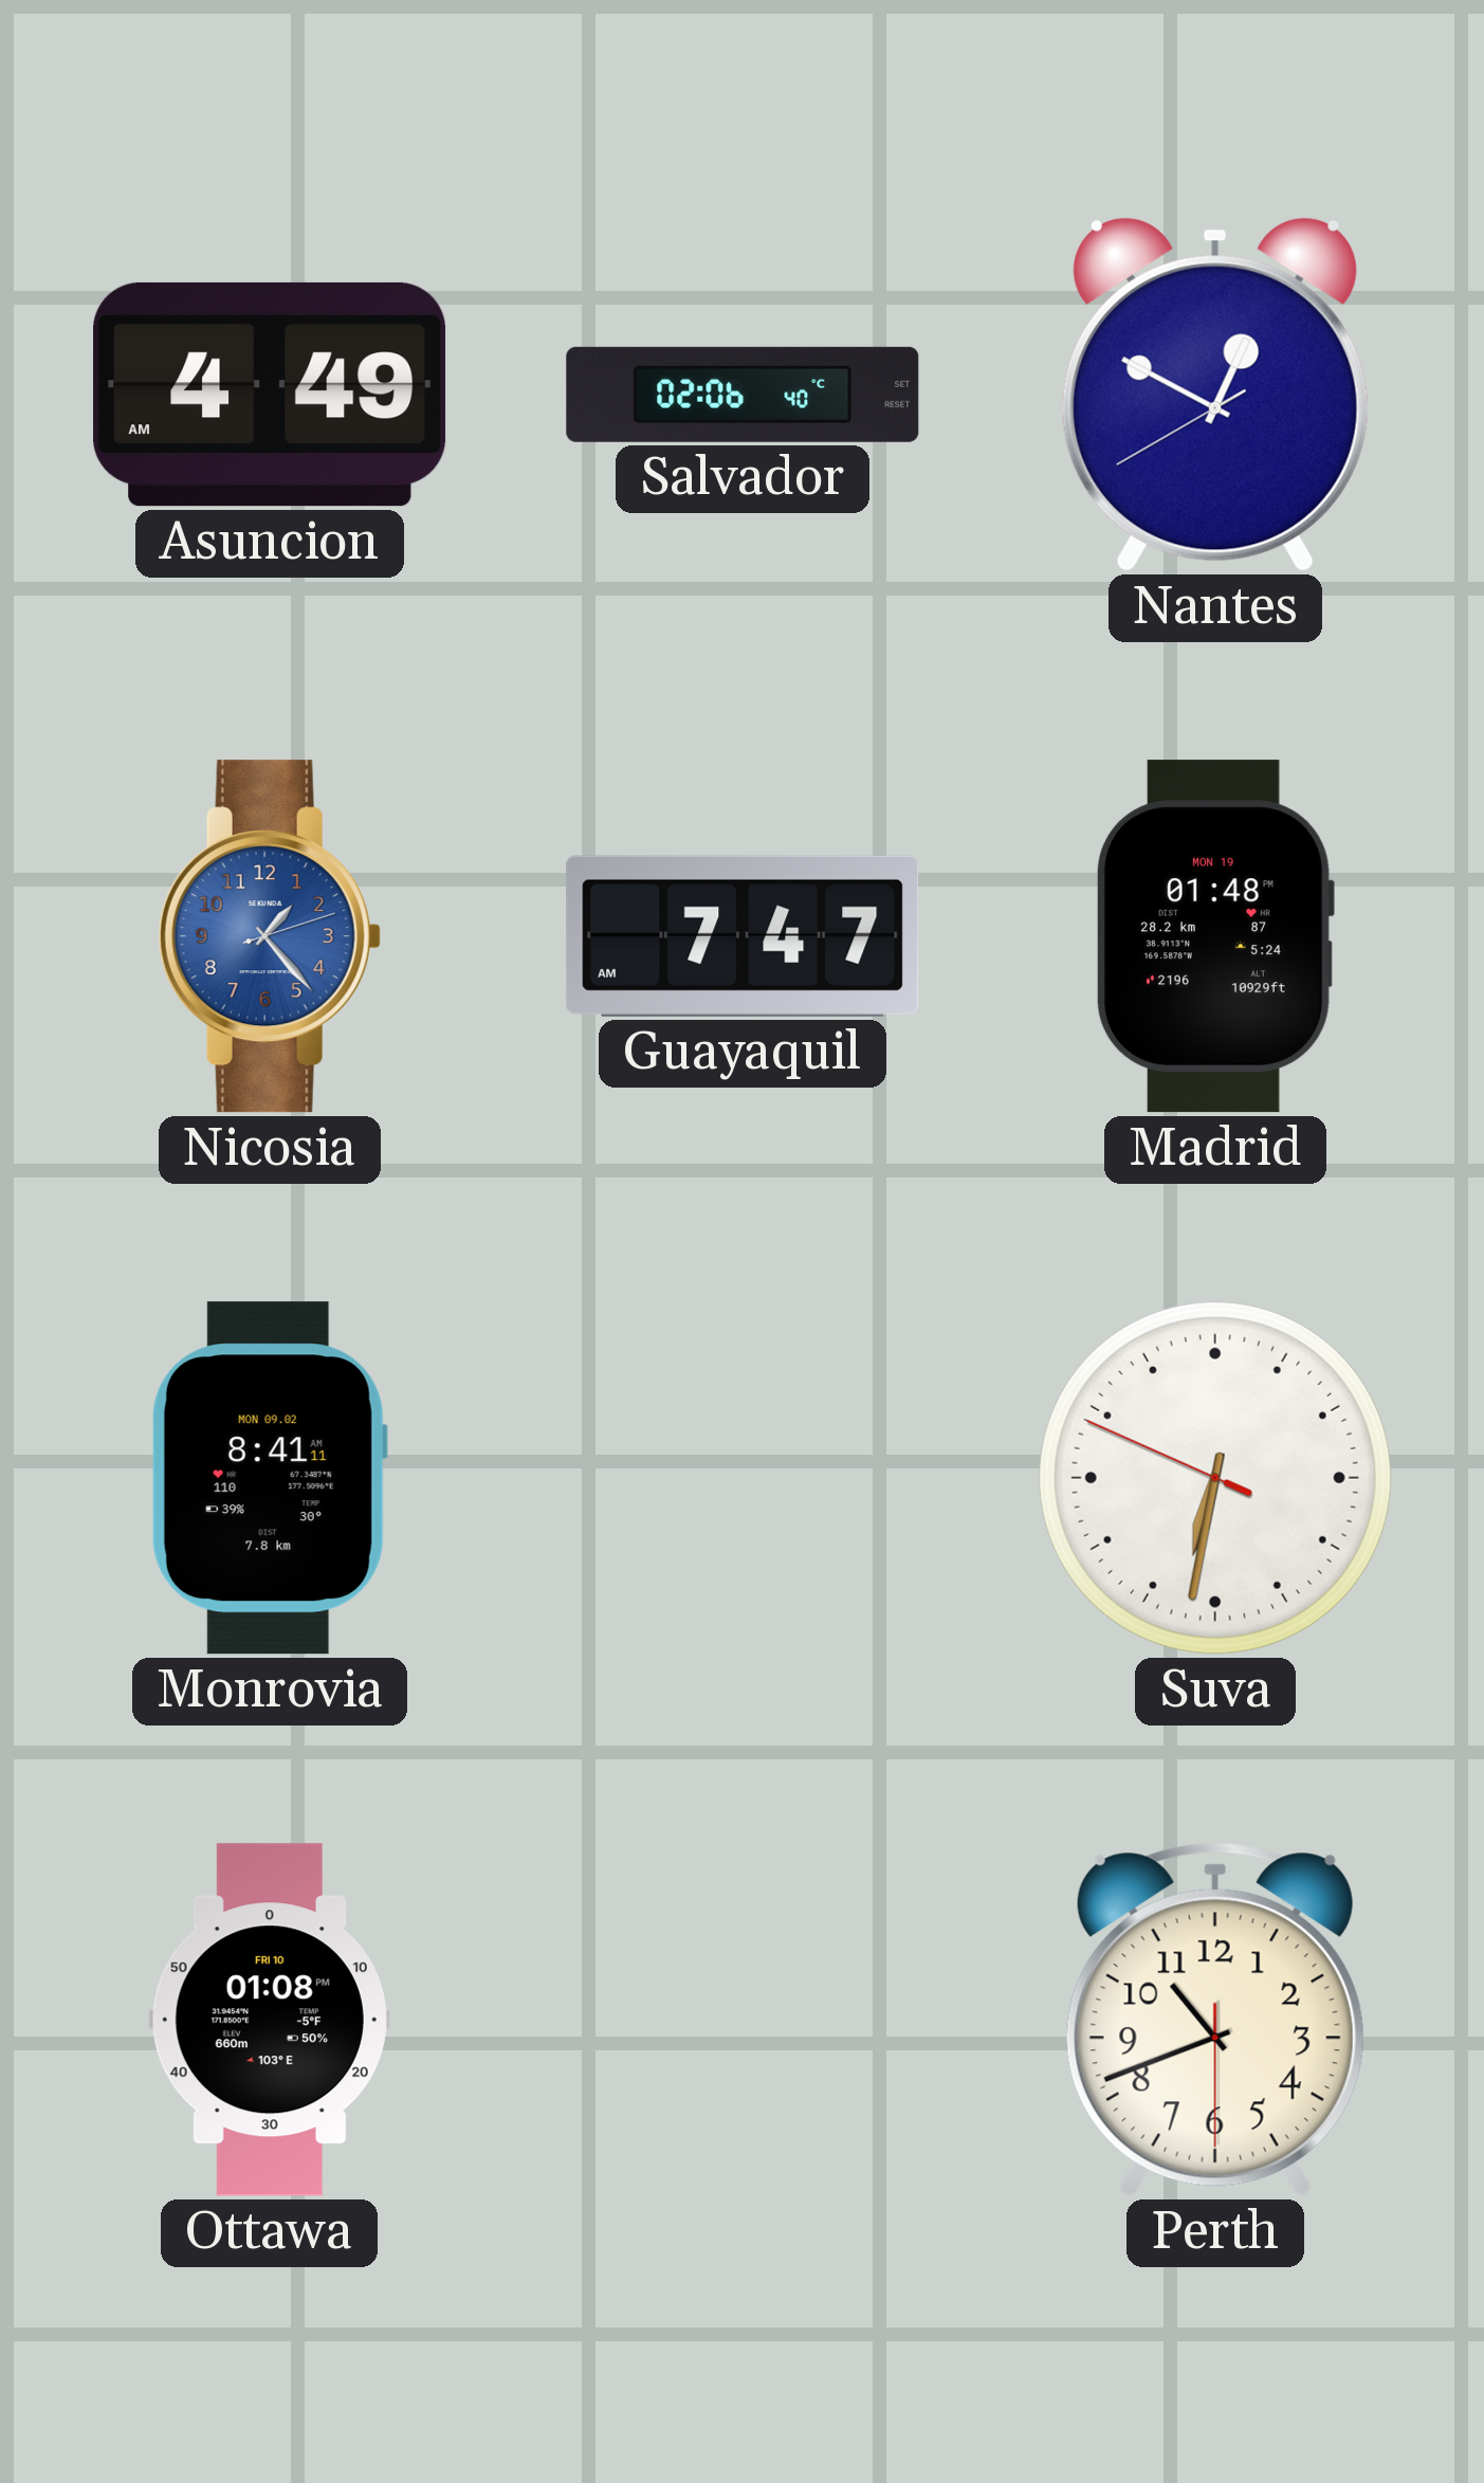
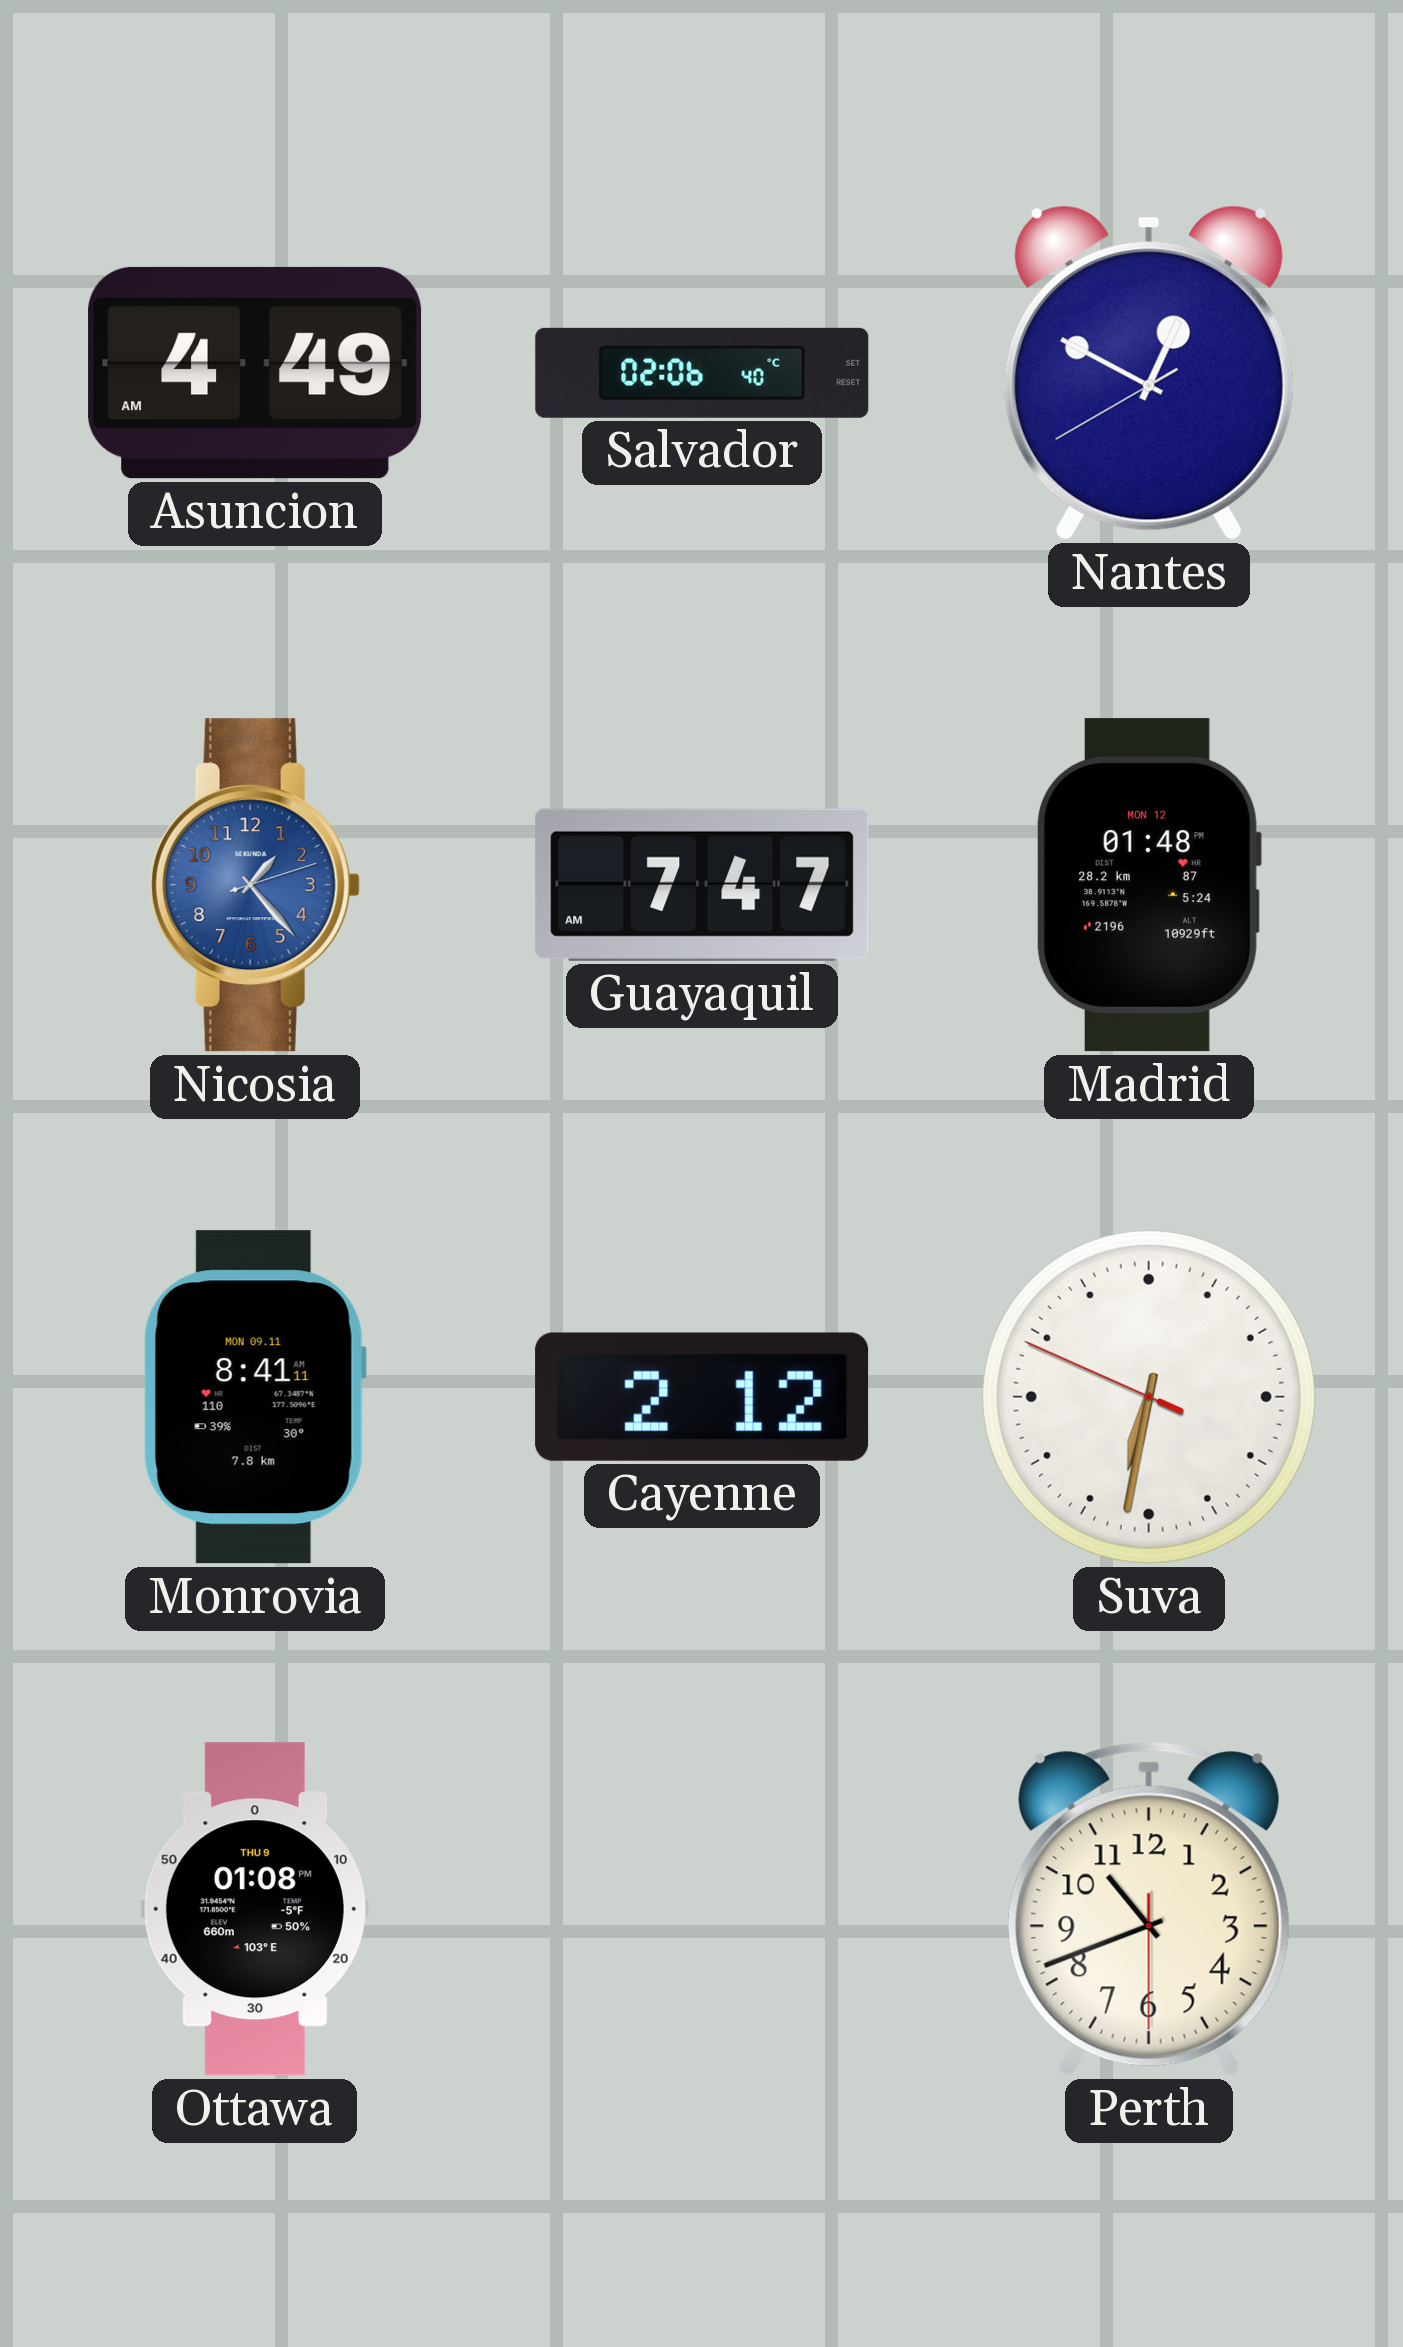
Madrid date: MON 19 -> MON 12 (1148, 885)
Monrovia date: MON 09.02 -> MON 09.11 (255, 1397)
Cayenne: none -> 2:12 (702, 1397)
Ottawa date: FRI 10 -> THU 9 (255, 1909)
